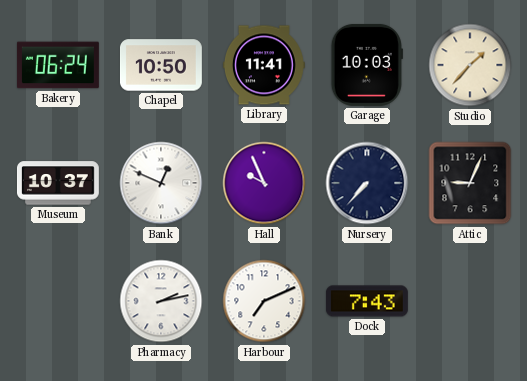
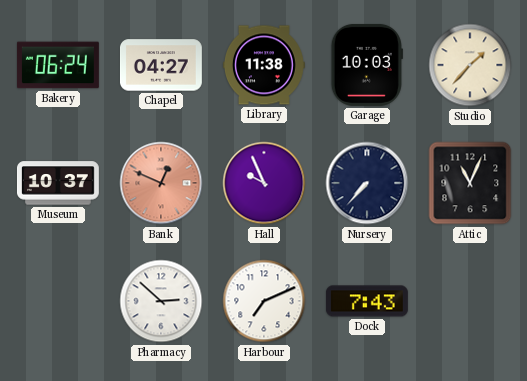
Chapel: 10:50 -> 04:27 (161, 65)
Library: 11:41 -> 11:38 (264, 65)
Bank dial: white -> salmon (161, 183)
Attic: 9:04 -> 11:04 (470, 183)
Pharmacy: 2:13 -> 2:52 (161, 301)
